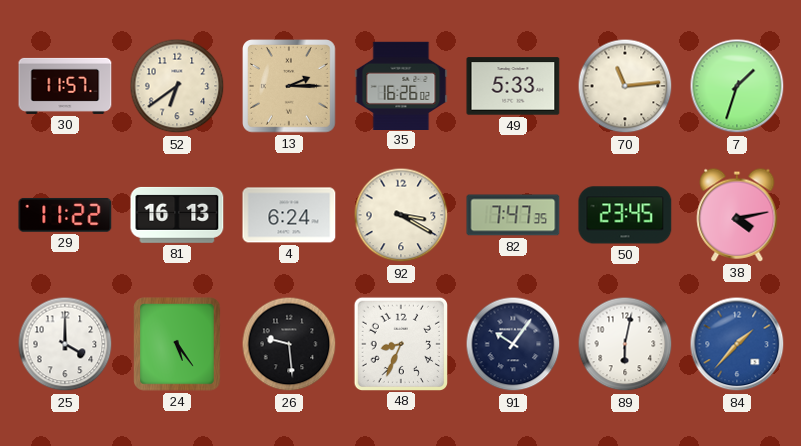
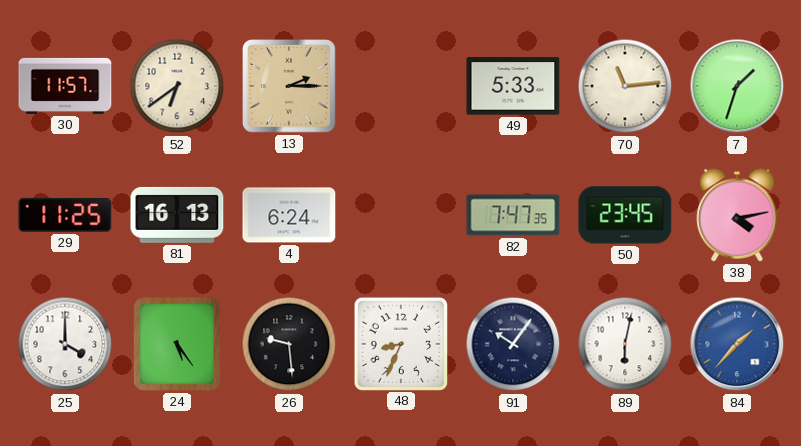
35: 16:26 -> none (401, 85)
29: 11:22 -> 11:25 (65, 215)
92: 3:20 -> none (401, 215)
